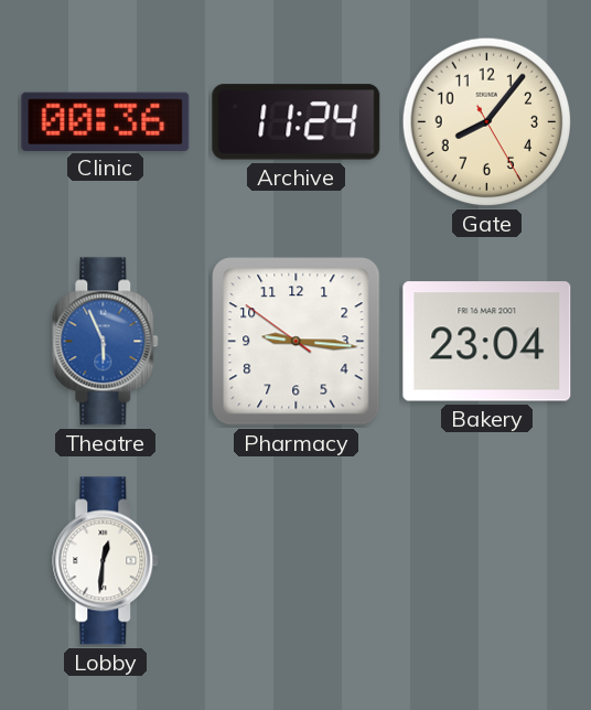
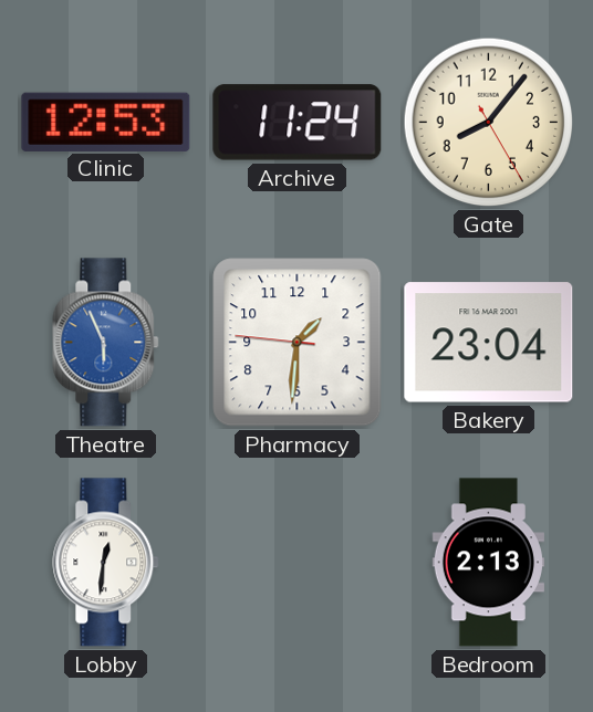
Clinic: 00:36 -> 12:53 (106, 122)
Pharmacy: 9:15 -> 1:30 (298, 343)
Bedroom: none -> 2:13 (488, 563)
